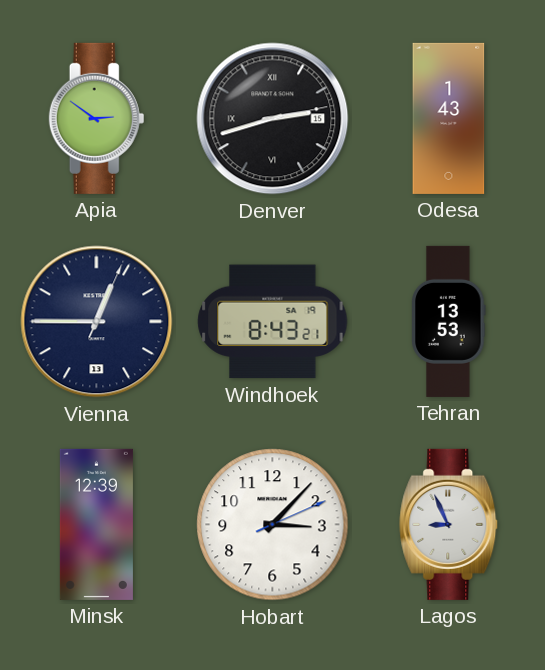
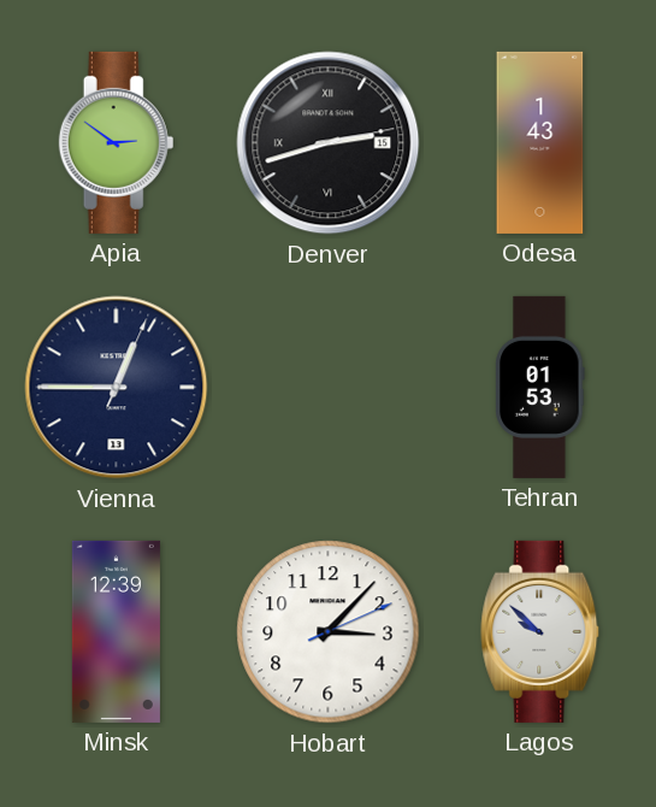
Windhoek: 8:43 -> none (273, 322)
Tehran: 13:53 -> 01:53 (540, 387)
Lagos: 8:56 -> 9:52 (540, 631)
